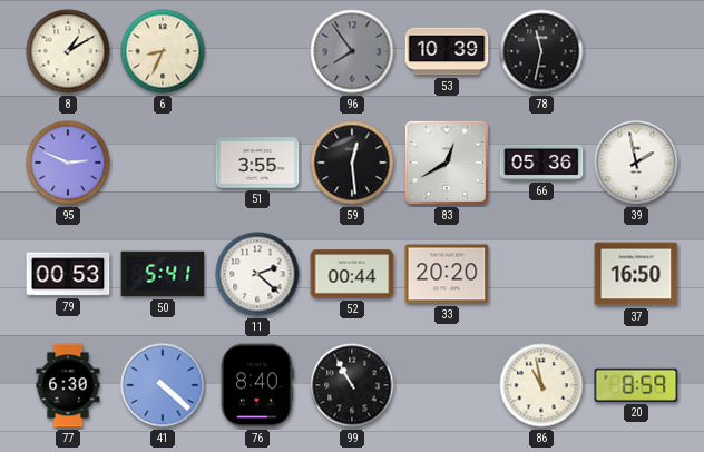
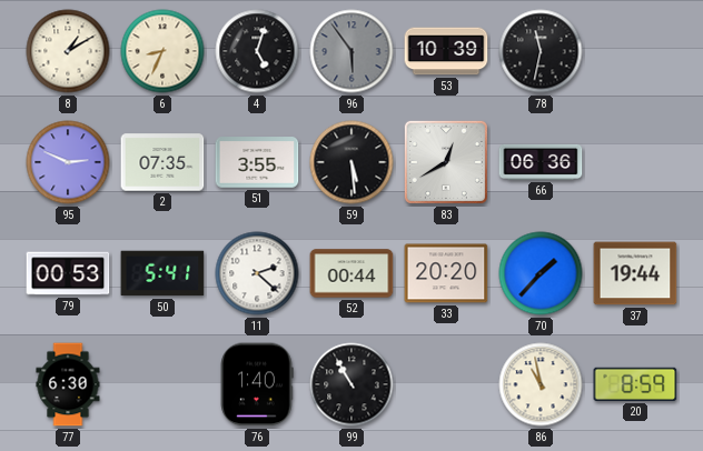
4: none -> 5:03 (257, 51)
96: 7:54 -> 5:54 (351, 51)
2: none -> 07:35 (162, 162)
59: 12:29 -> 5:29 (351, 162)
66: 05:36 -> 06:36 (541, 162)
39: 1:58 -> none (636, 163)
70: none -> 1:37 (541, 273)
37: 16:50 -> 19:44 (635, 273)
41: 4:22 -> none (163, 385)
76: 8:40 -> 1:40 (257, 384)
